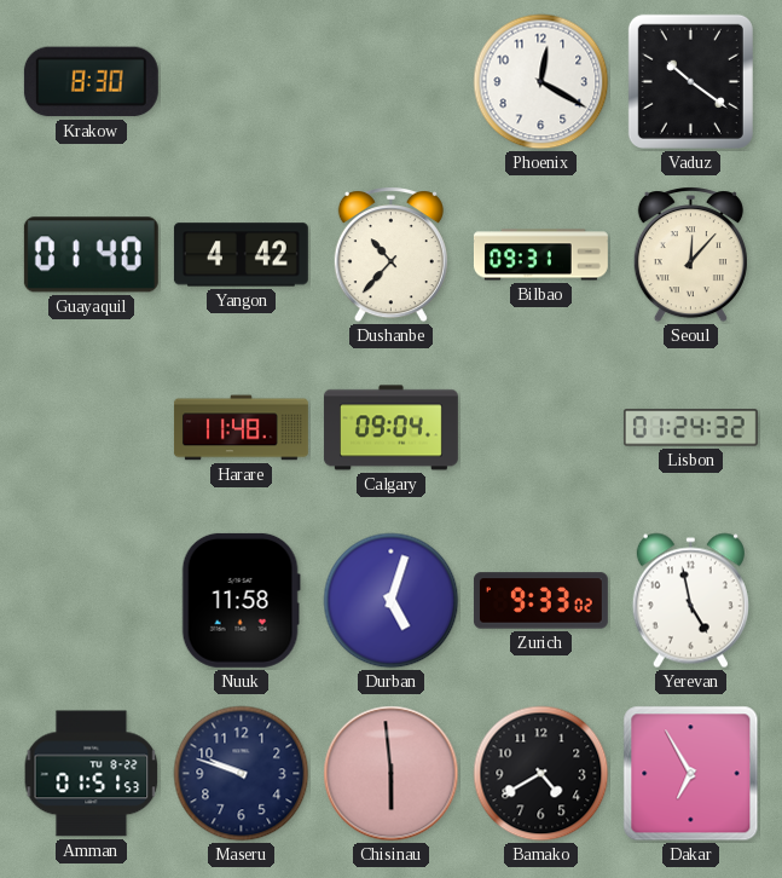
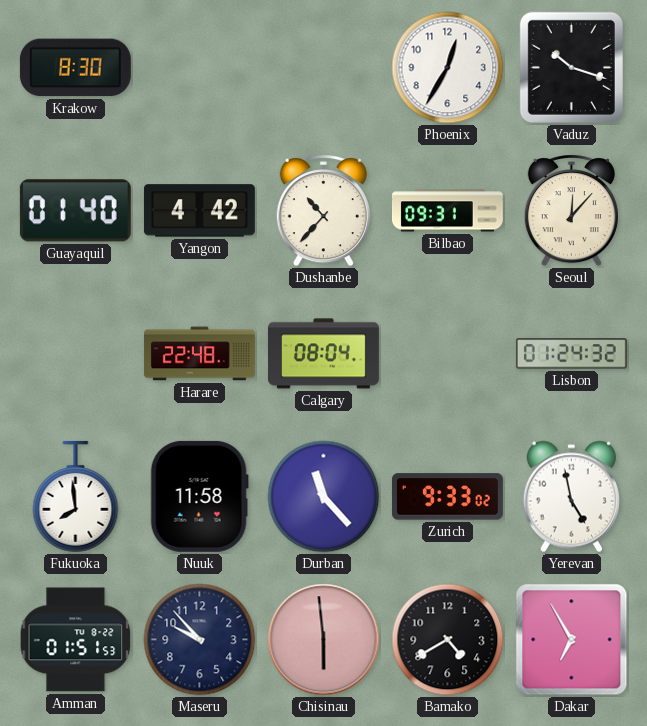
Phoenix: 12:20 -> 12:35 (448, 68)
Vaduz: 10:21 -> 10:18 (571, 67)
Harare: 11:48 -> 22:48 (199, 354)
Calgary: 09:04 -> 08:04 (323, 354)
Fukuoka: none -> 7:59 (76, 497)
Durban: 5:03 -> 11:23 (324, 497)
Maseru: 9:48 -> 9:53 (200, 640)
